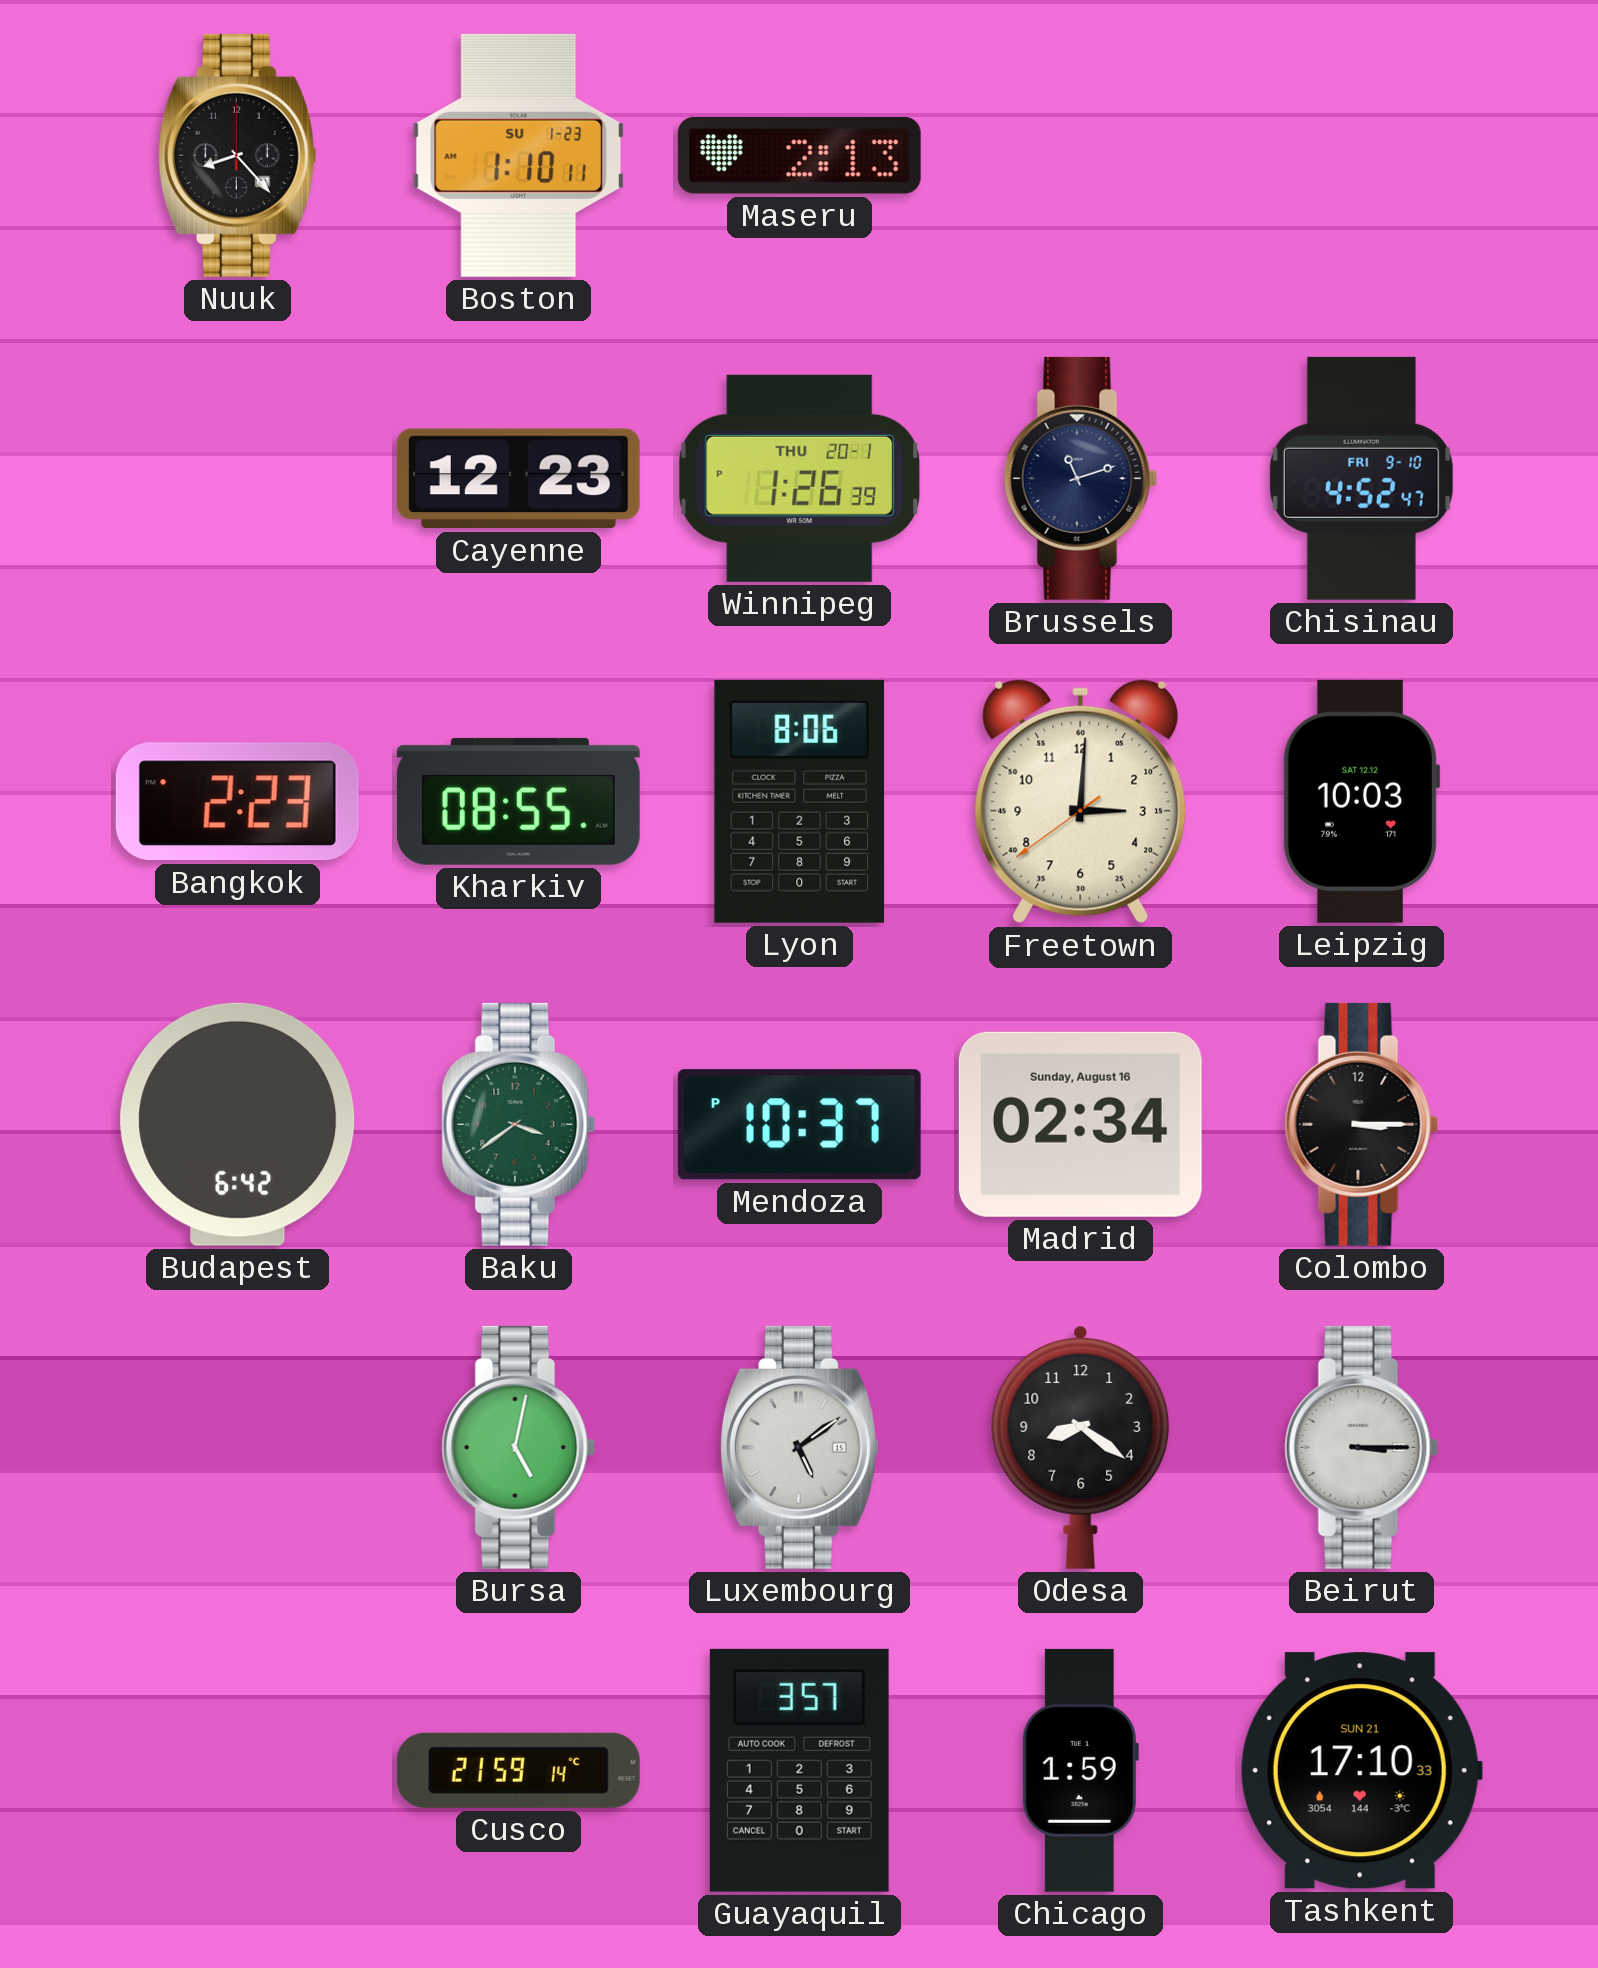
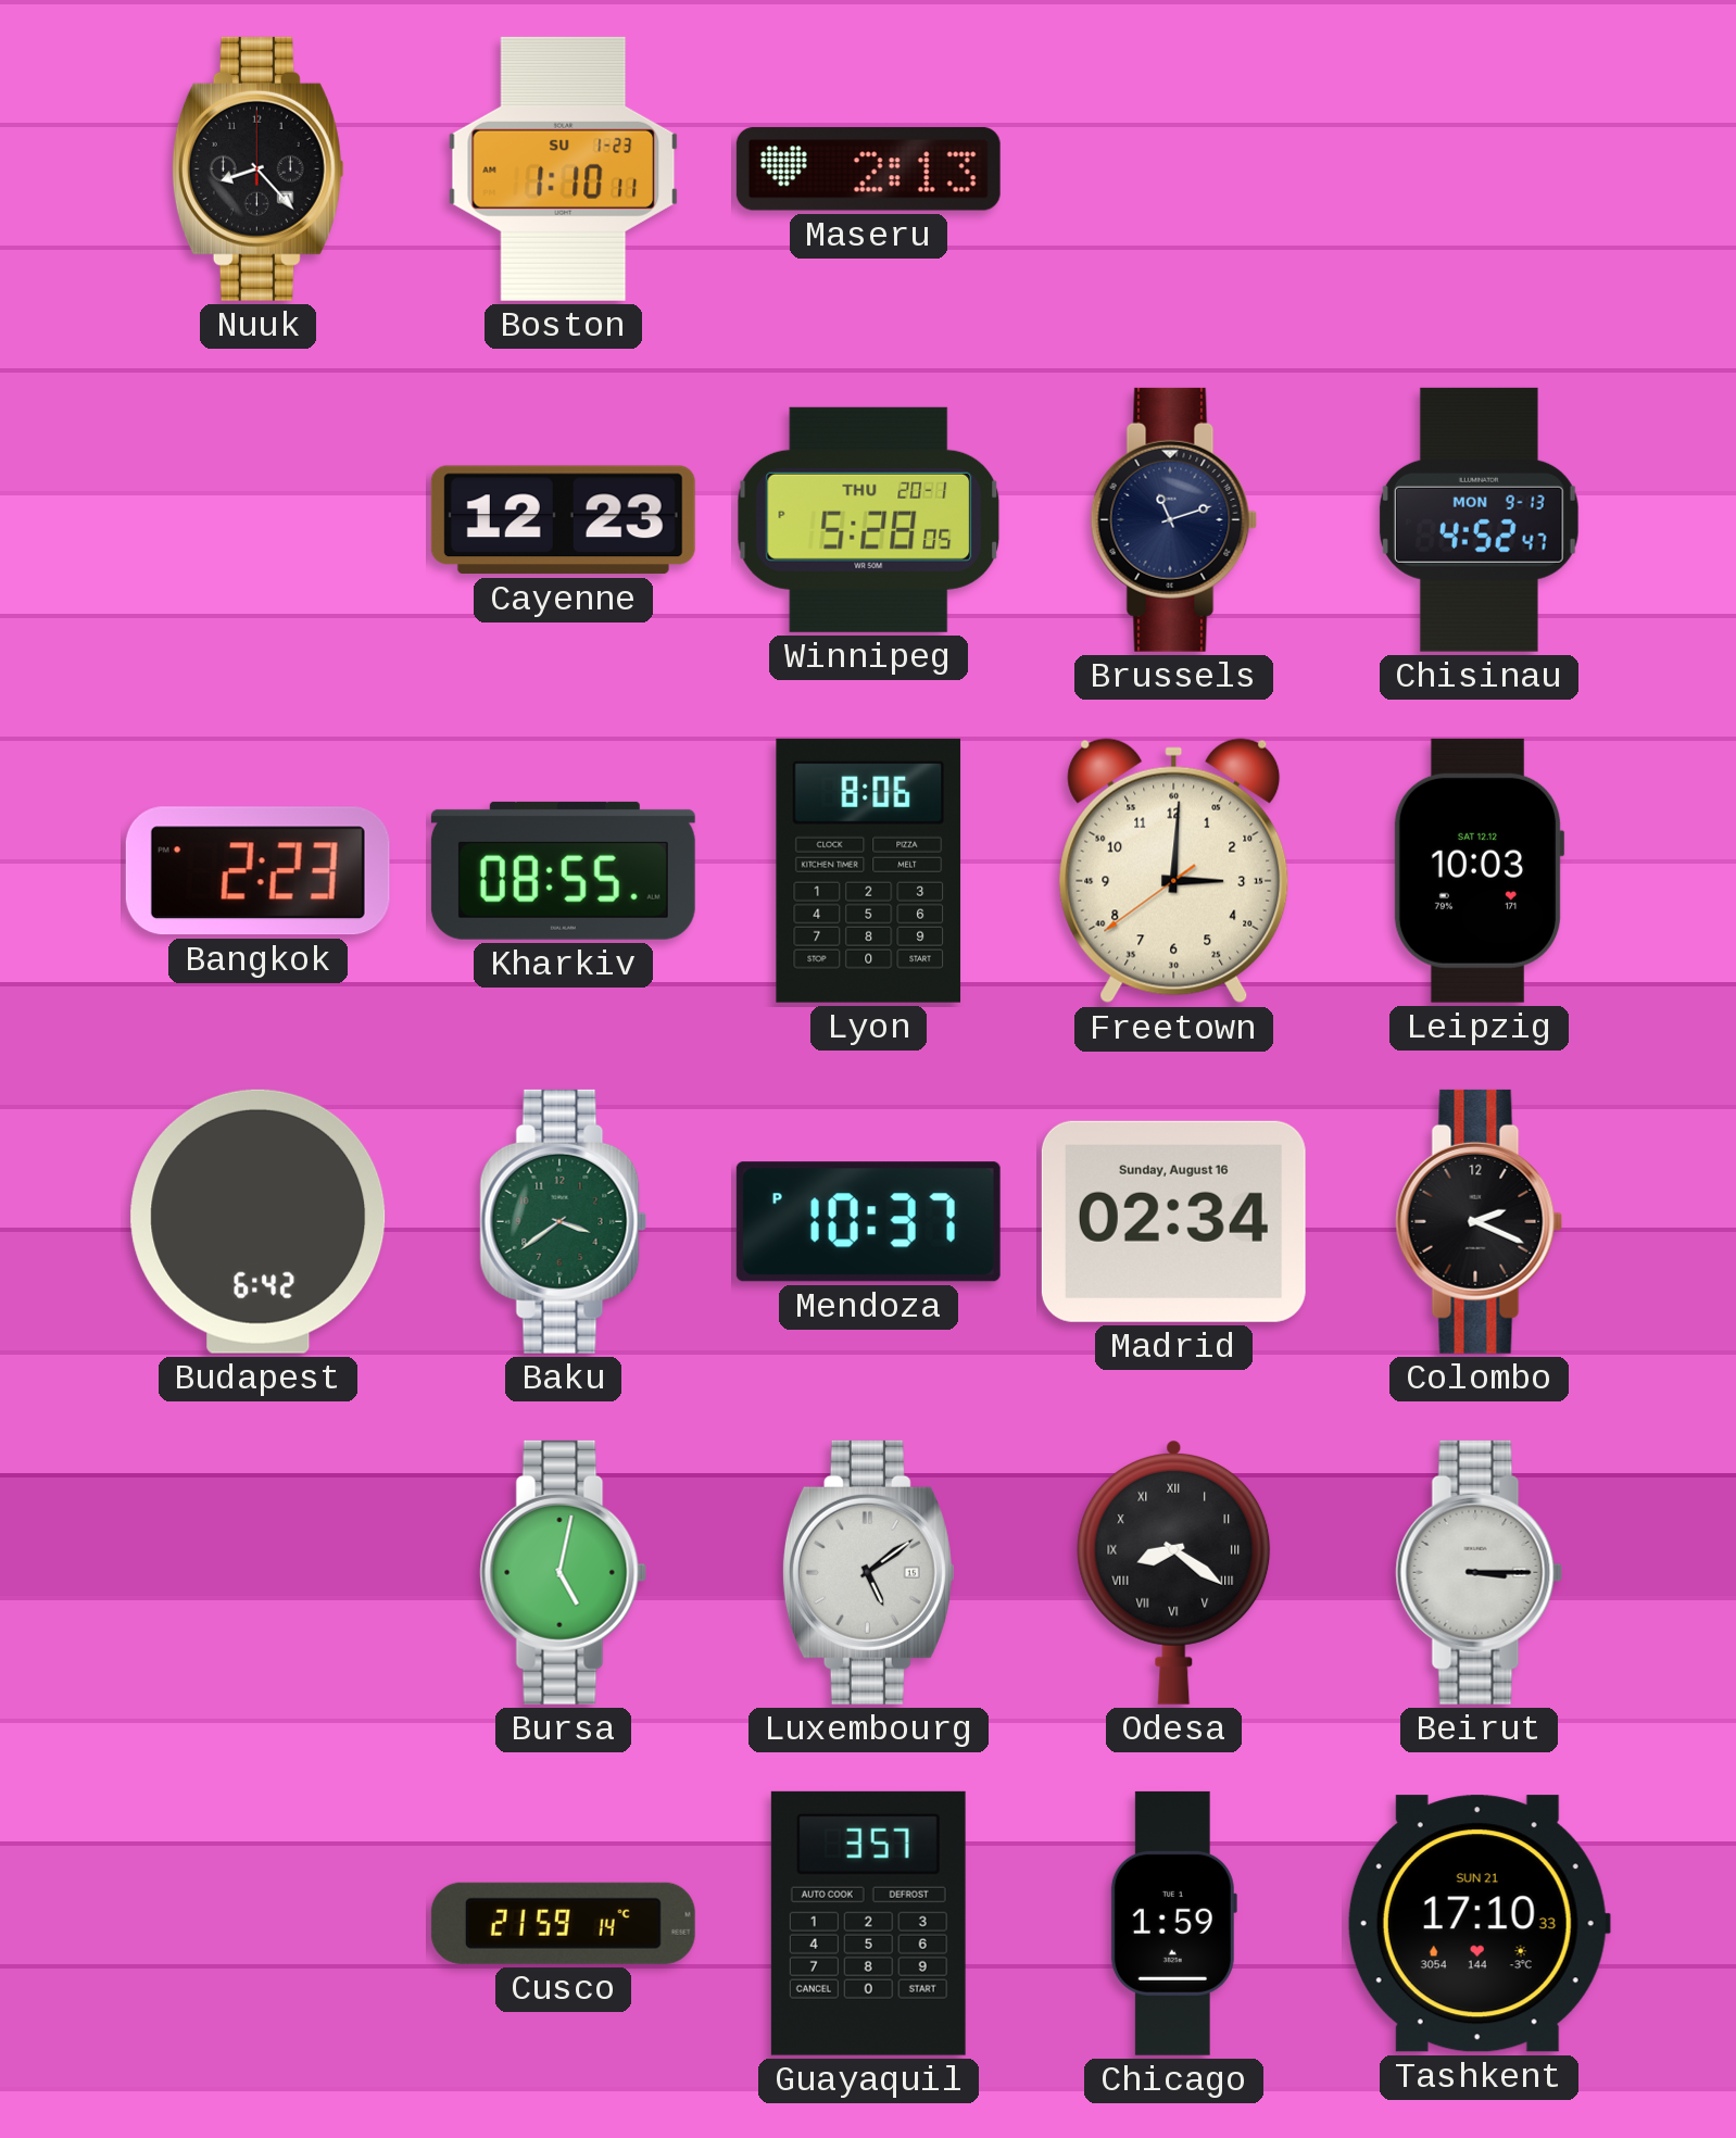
Winnipeg: 1:26 -> 5:28 (869, 519)
Chisinau date: FRI 9-10 -> MON 9-13 (1479, 519)
Colombo: 3:15 -> 2:19 (1480, 1221)
Odesa numerals: Arabic -> Roman (1174, 1573)
